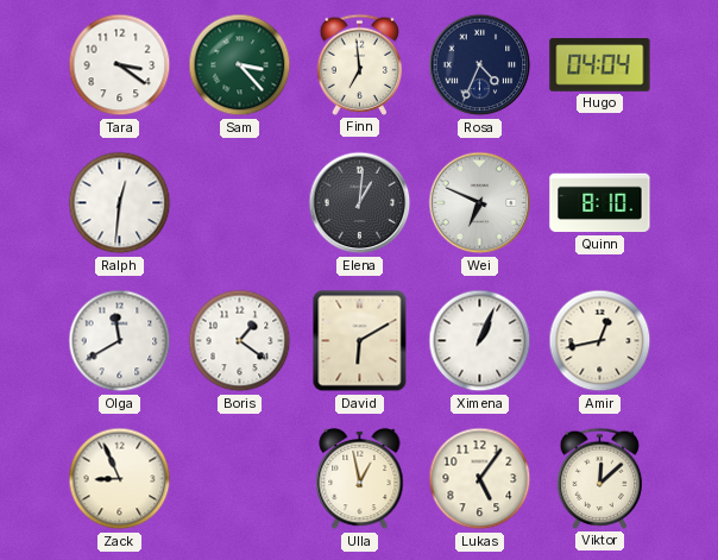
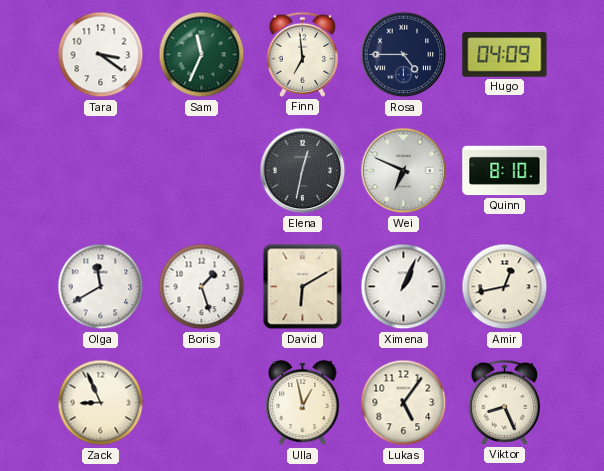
Sam: 3:23 -> 11:34 (202, 55)
Rosa: 4:34 -> 4:45 (404, 55)
Hugo: 04:04 -> 04:09 (505, 55)
Ralph: 12:31 -> none (120, 203)
Elena: 1:01 -> 12:32 (303, 171)
Boris: 1:21 -> 1:27 (202, 287)
Viktor: 12:08 -> 8:26 (505, 402)
